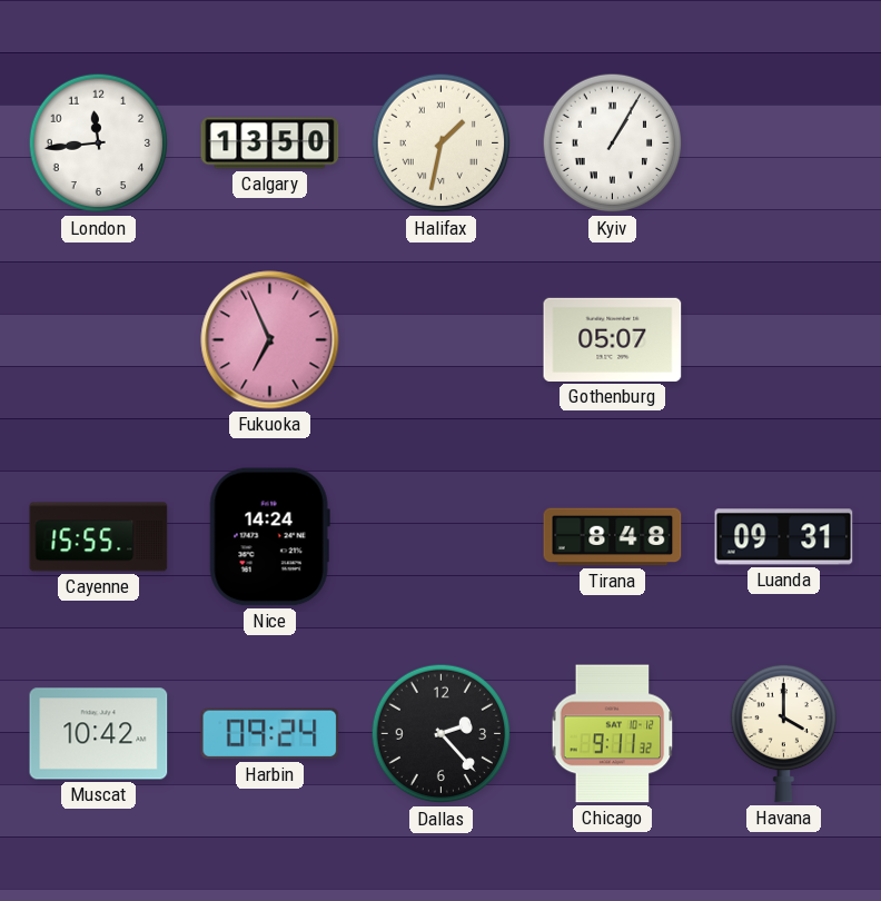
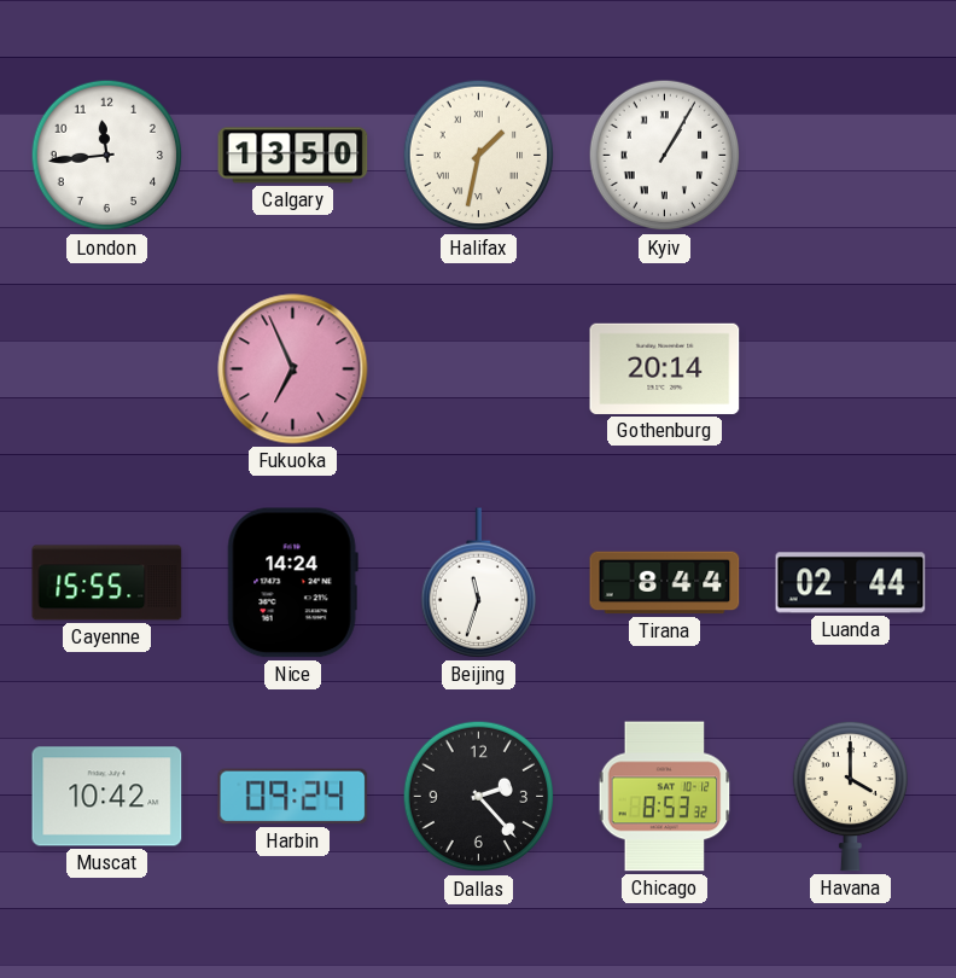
Gothenburg: 05:07 -> 20:14 (665, 368)
Beijing: none -> 11:33 (478, 583)
Tirana: 8:48 -> 8:44 (665, 583)
Luanda: 09:31 -> 02:44 (851, 583)
Chicago: 9:11 -> 8:53 (665, 797)
